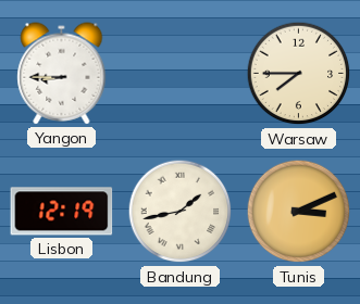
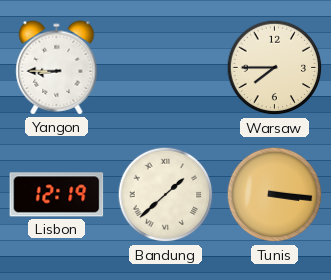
Bandung: 1:43 -> 1:38 (166, 195)
Tunis: 3:11 -> 3:16 (275, 195)
